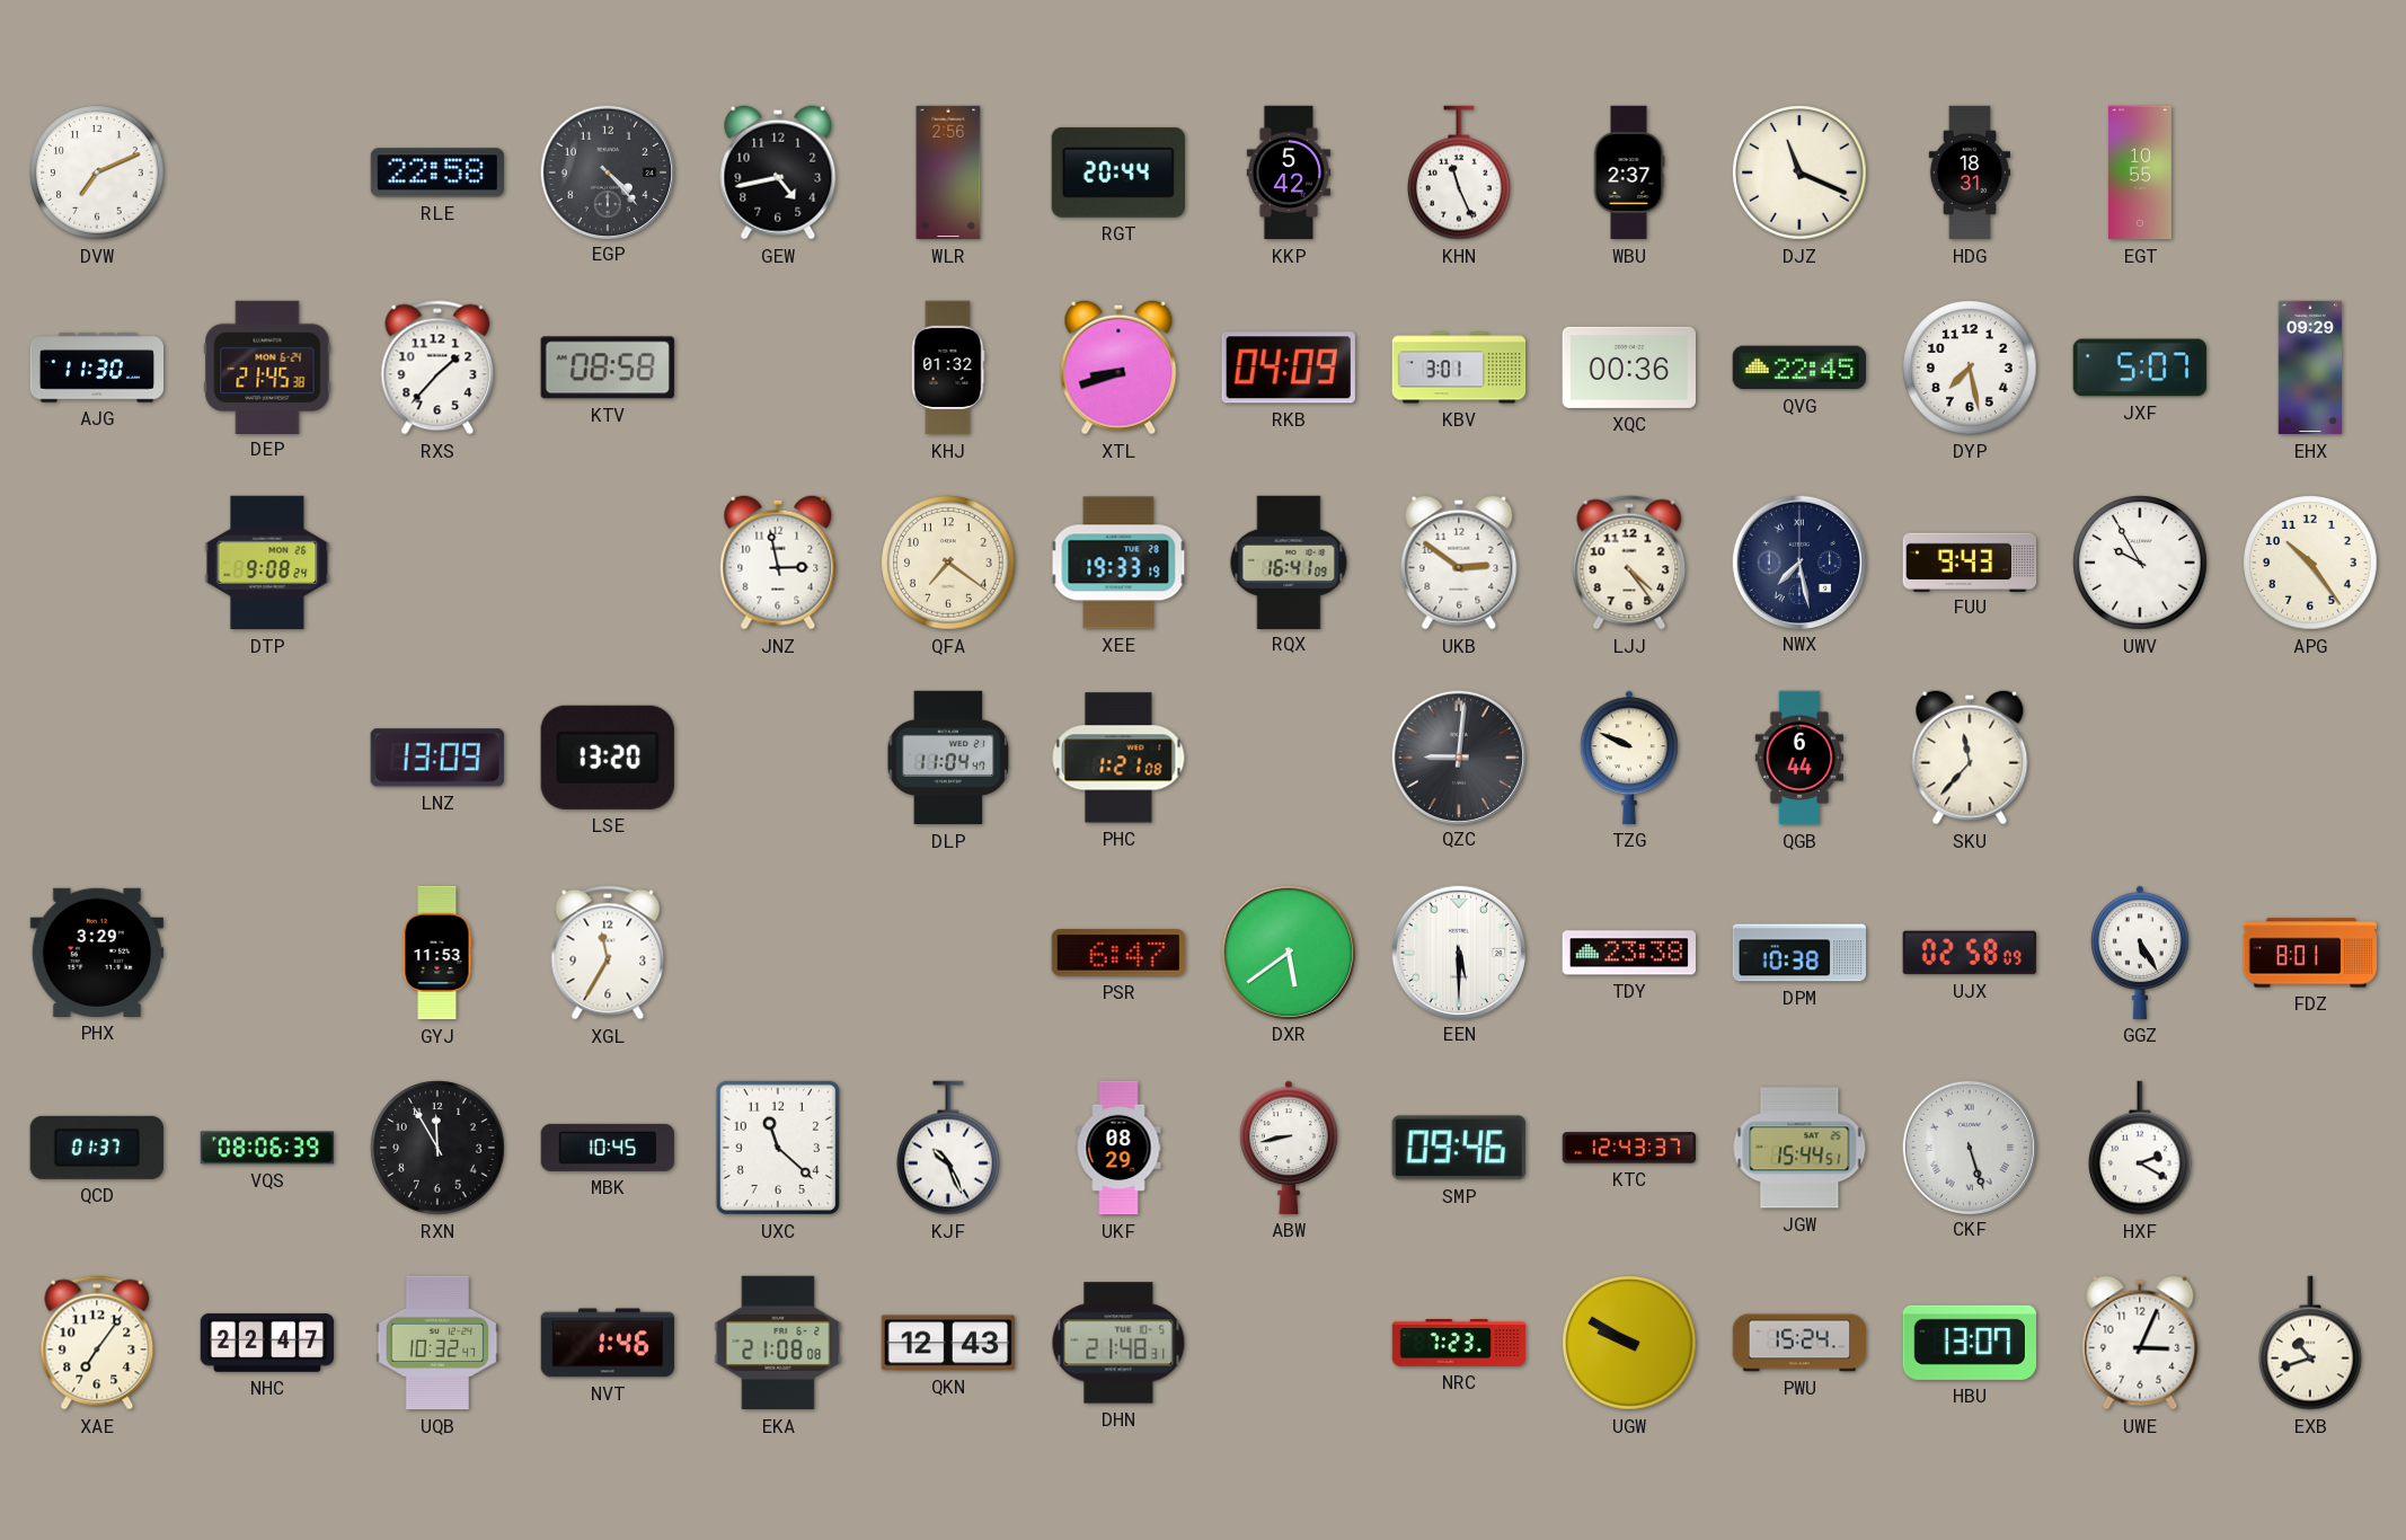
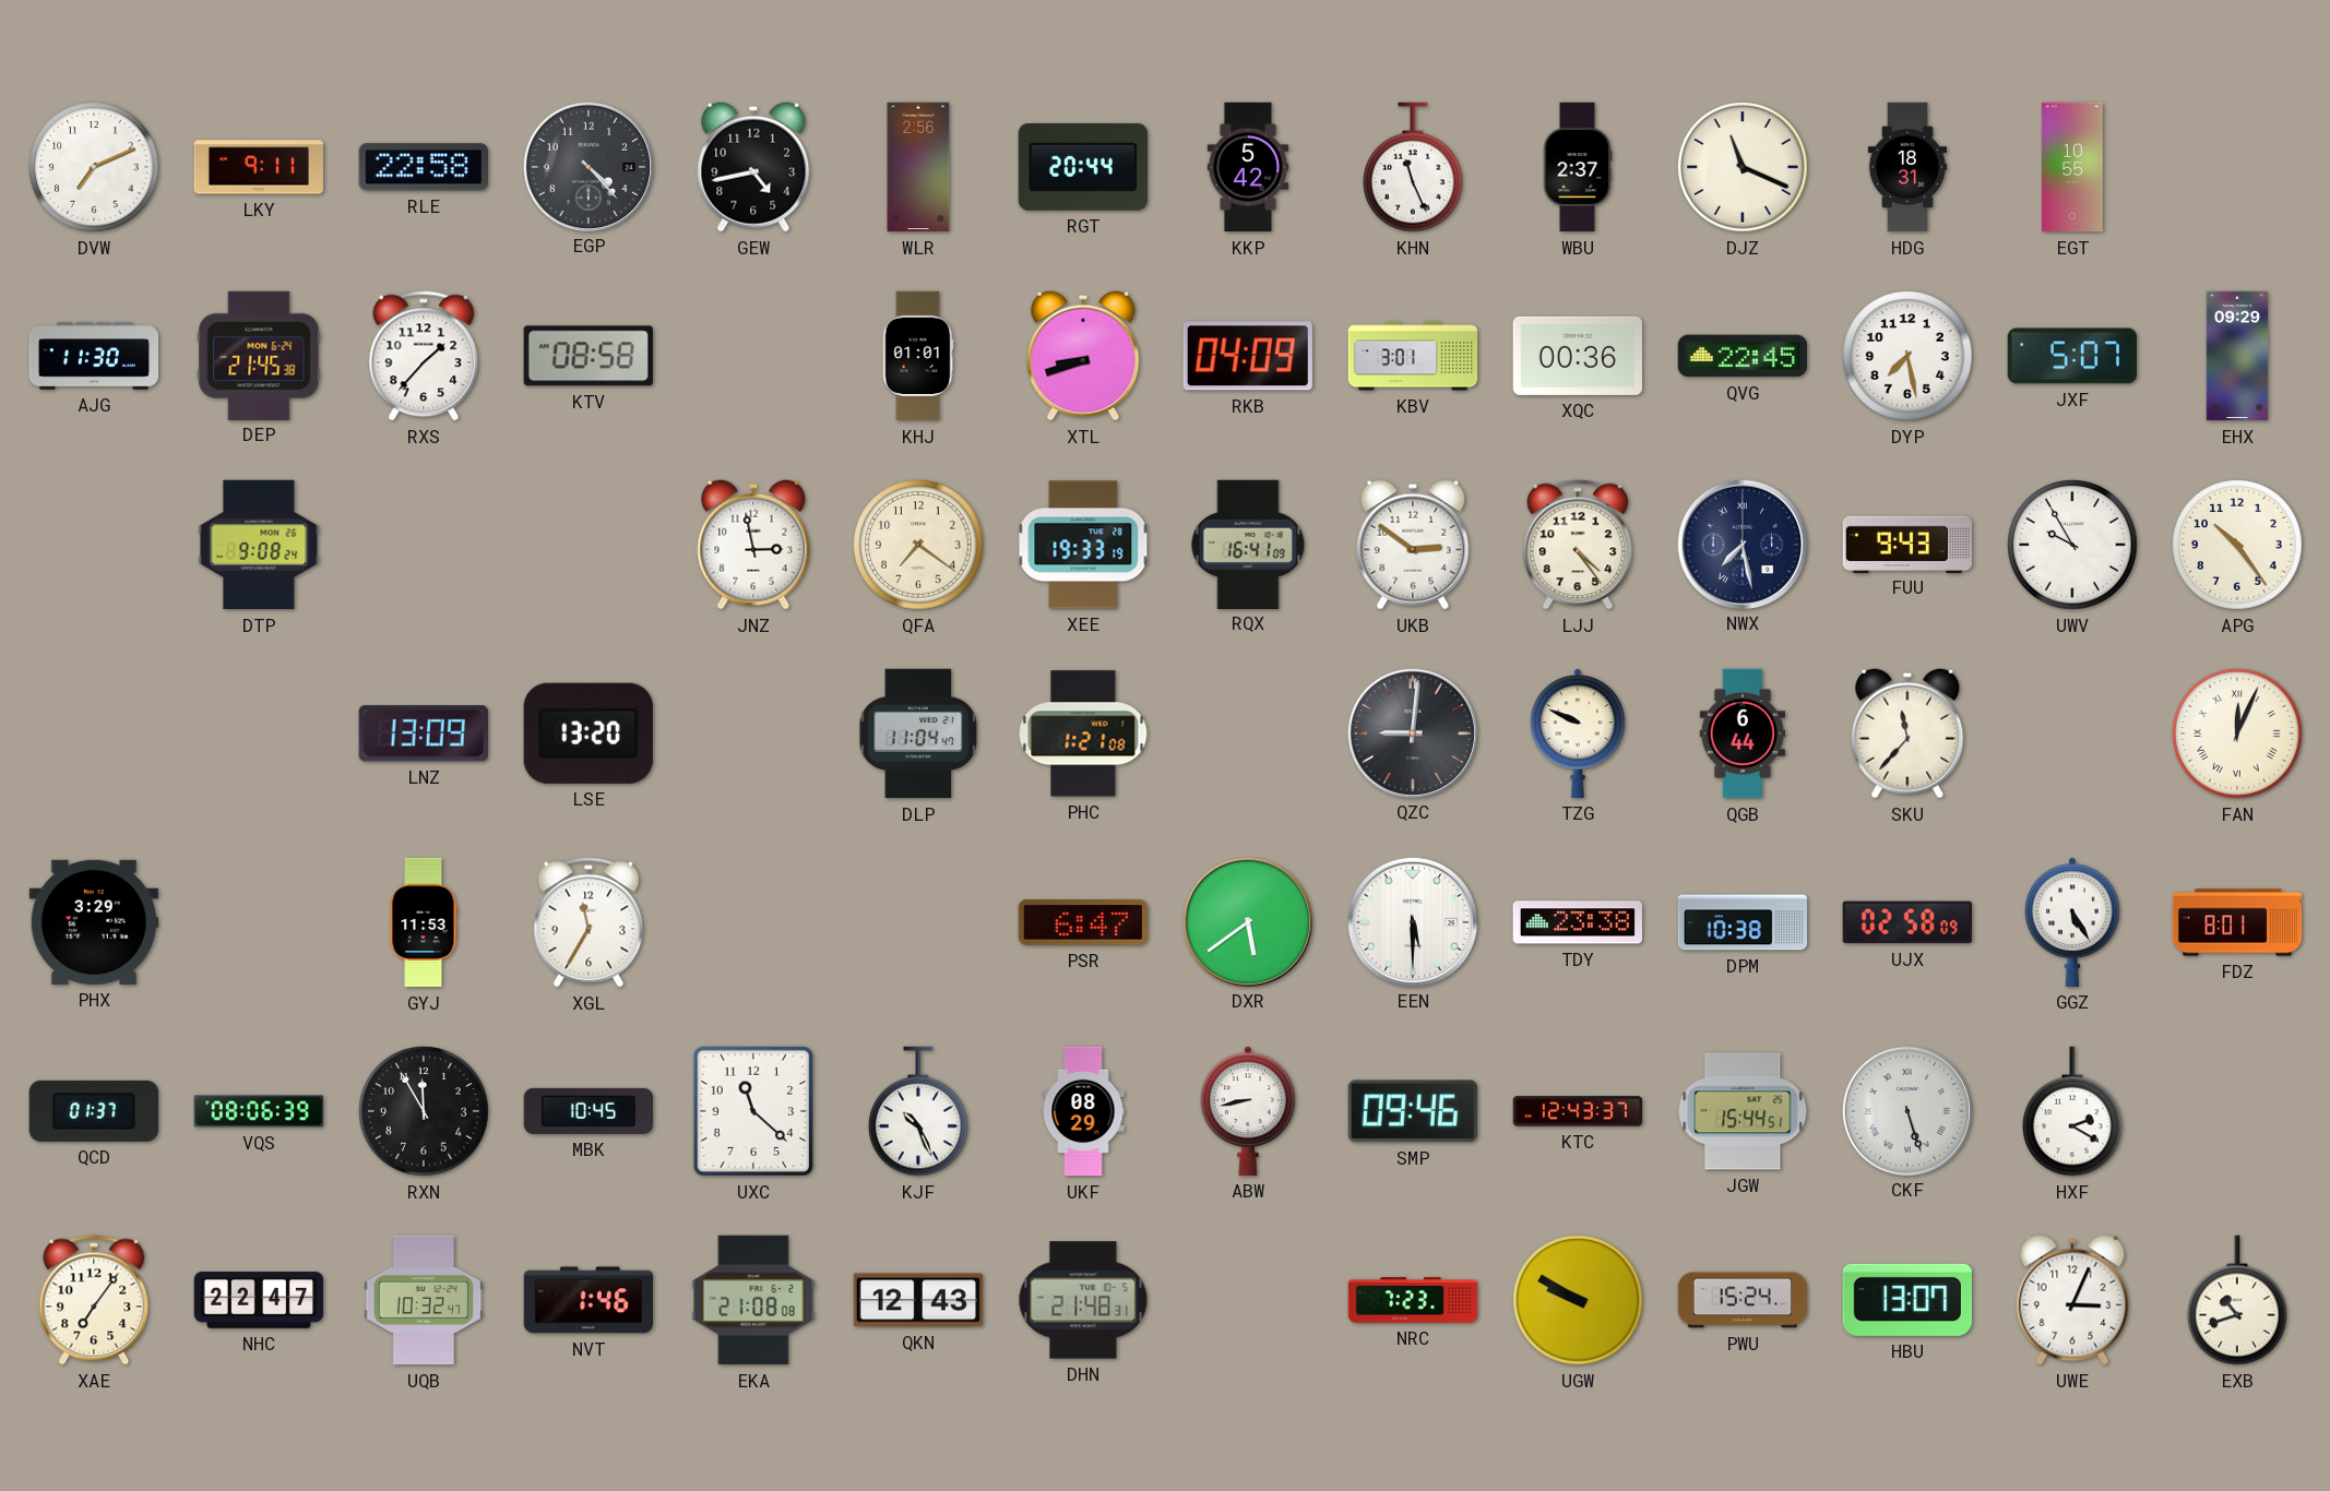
LKY: none -> 9:11 (258, 167)
KHJ: 01:32 -> 01:01 (918, 356)
FAN: none -> 12:04 (2237, 733)
